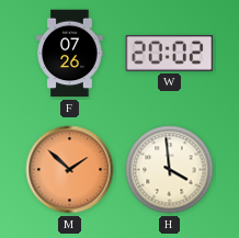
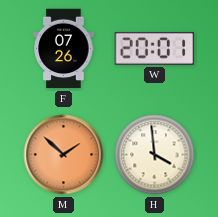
W: 20:02 -> 20:01 (155, 48)
